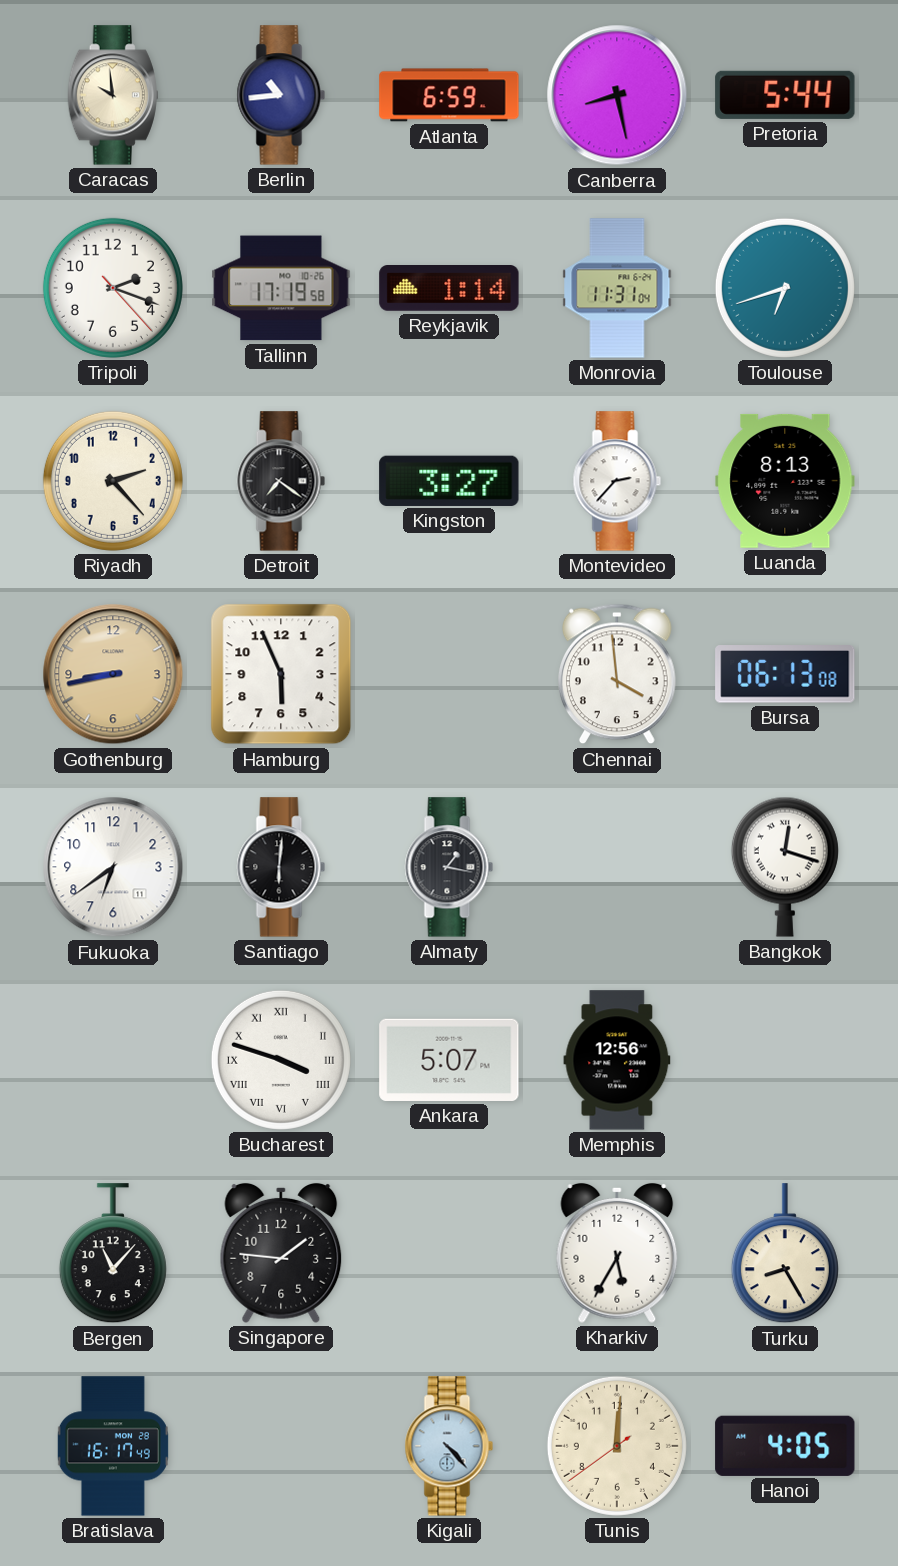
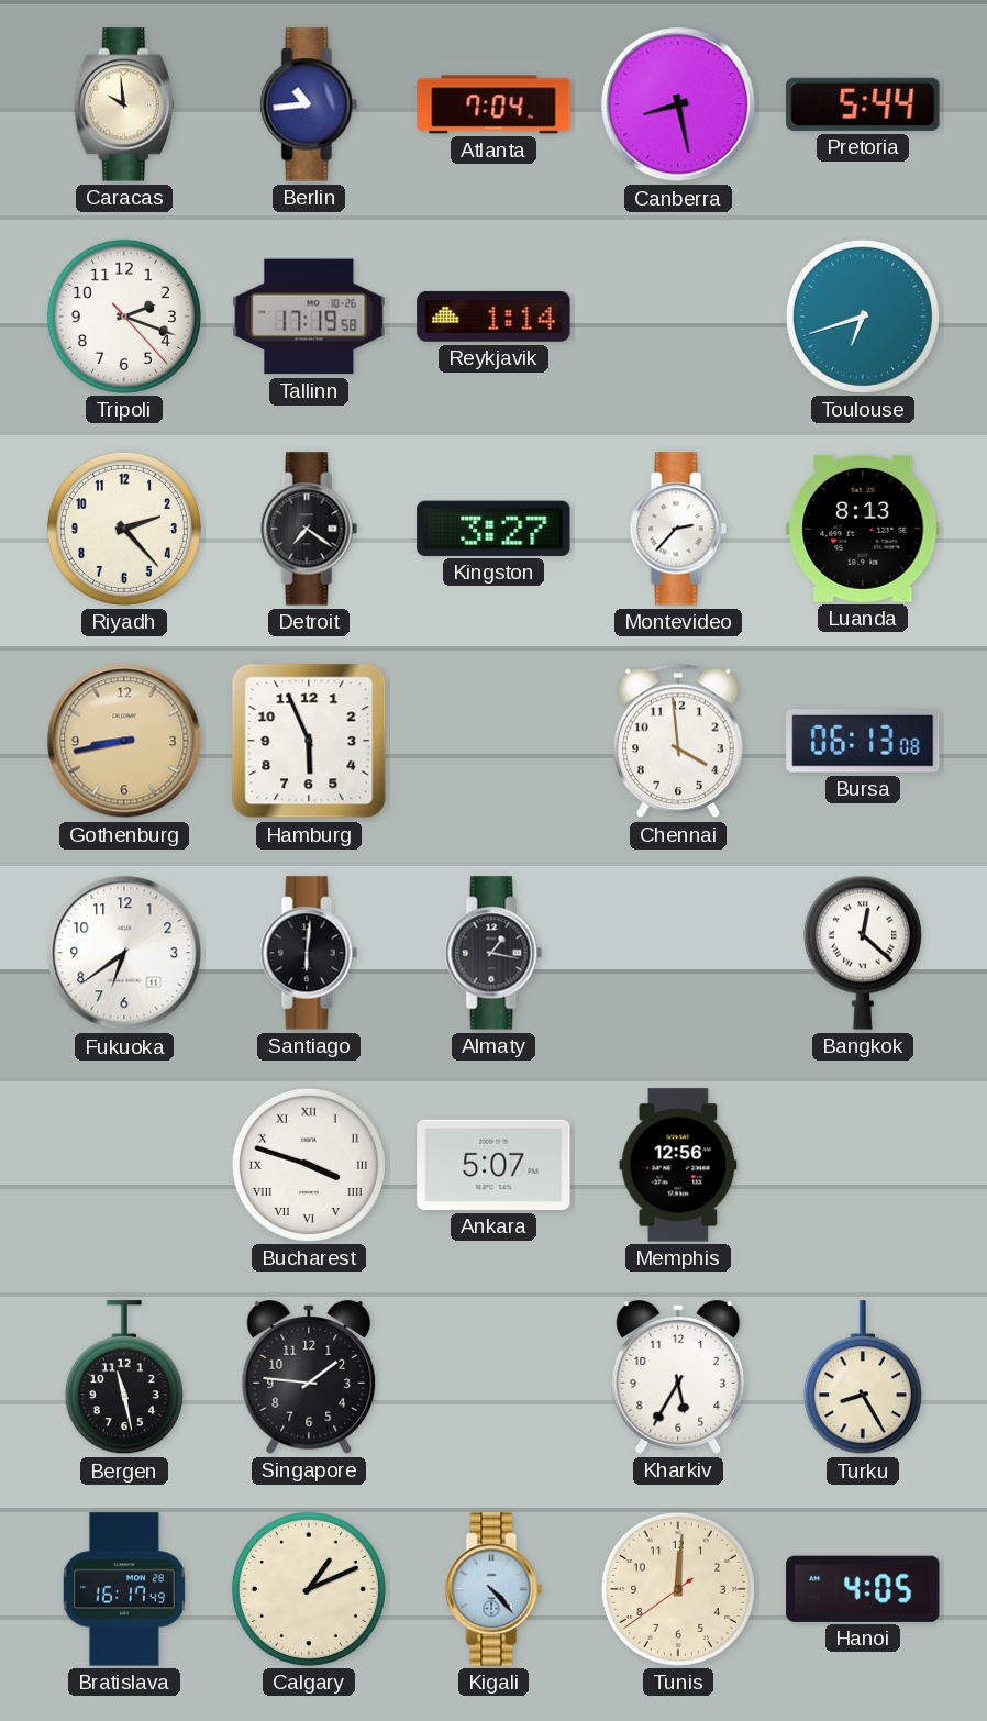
Atlanta: 6:59 -> 7:04 (493, 104)
Monrovia: 11:31 -> none (617, 288)
Bangkok: 12:18 -> 12:22 (863, 953)
Bergen: 11:07 -> 11:28 (124, 1378)
Calgary: none -> 1:11 (309, 1589)
